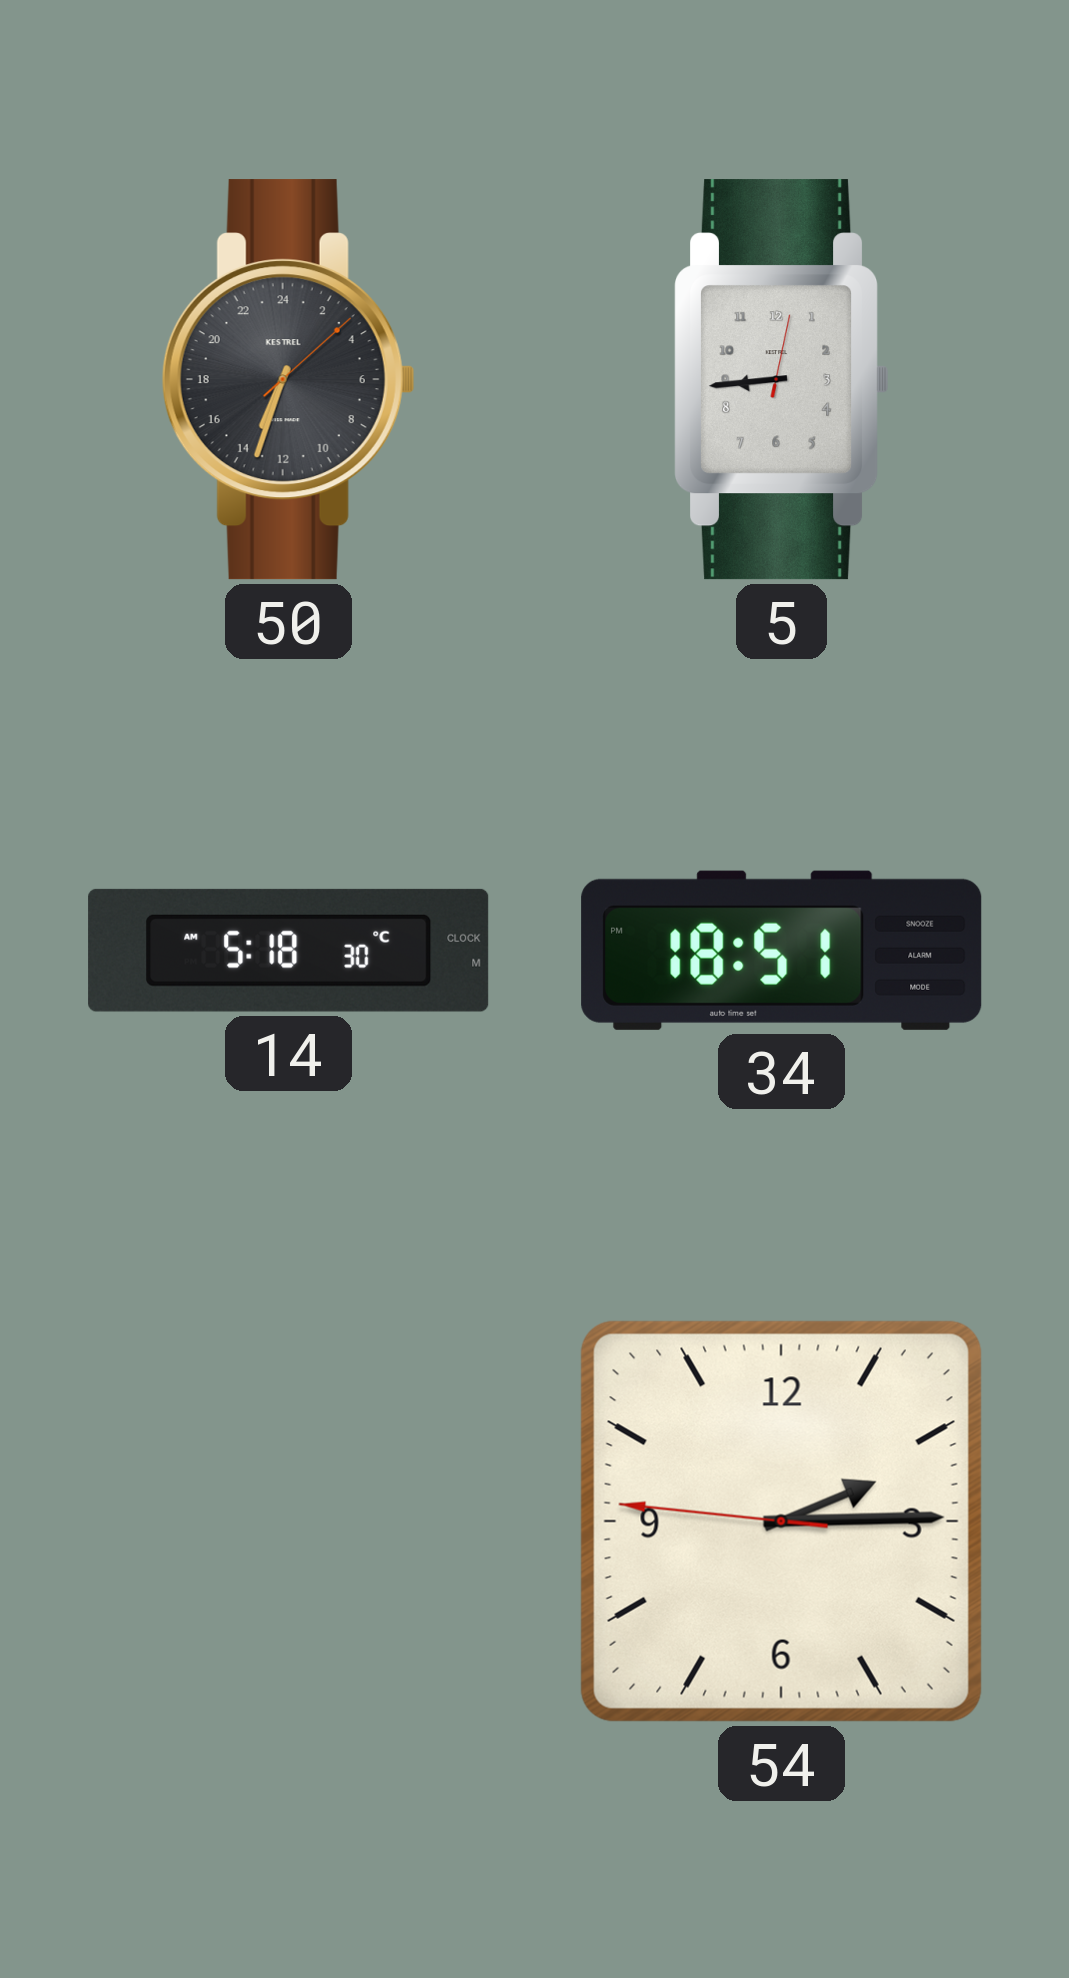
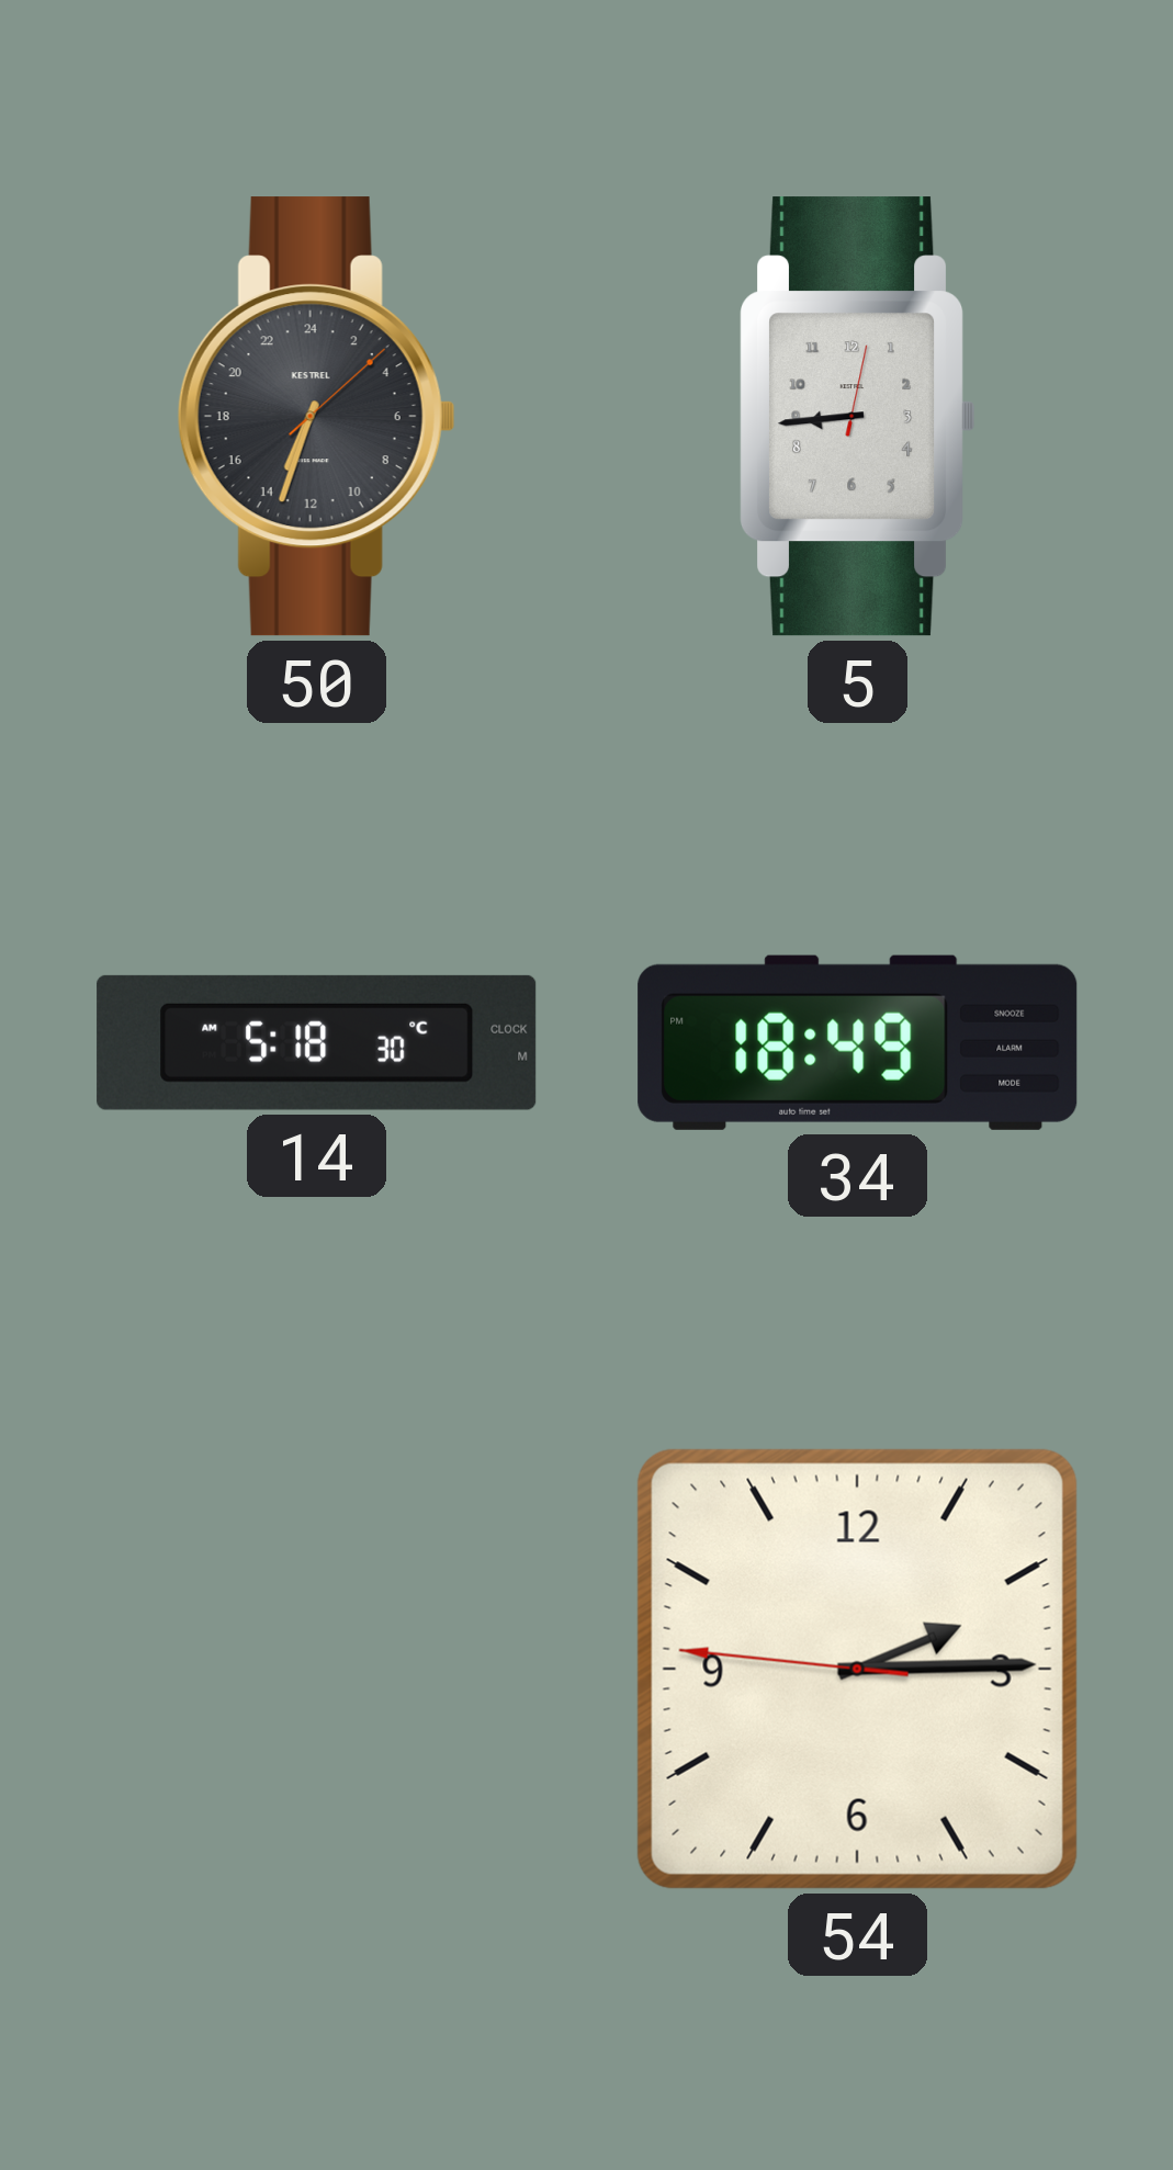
34: 18:51 -> 18:49 (858, 1042)
